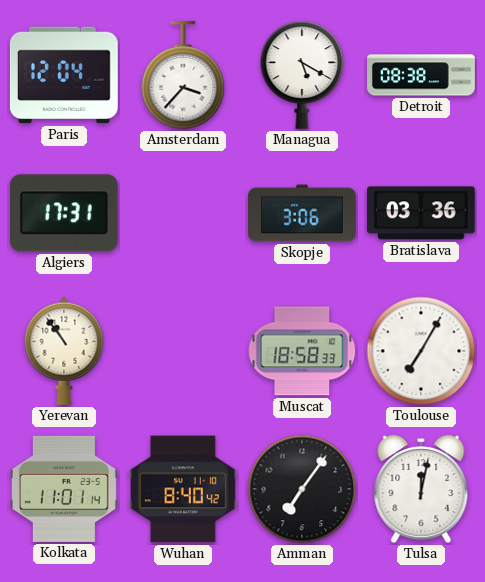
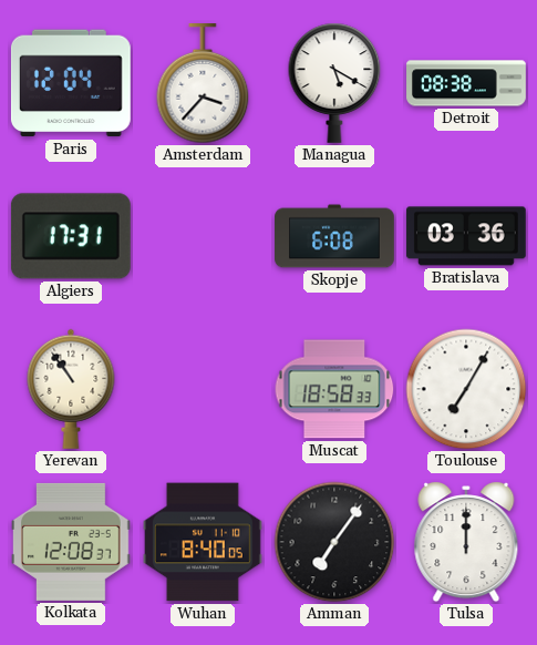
Skopje: 3:06 -> 6:08 (334, 236)
Kolkata: 11:01 -> 12:08 (72, 542)
Wuhan: 8:40:42 -> 8:40:05 (204, 542)
Tulsa: 12:02 -> 12:00 (466, 542)
